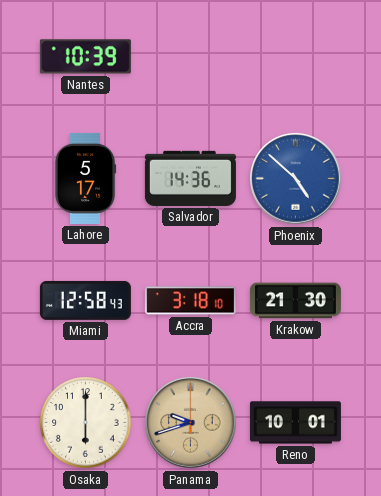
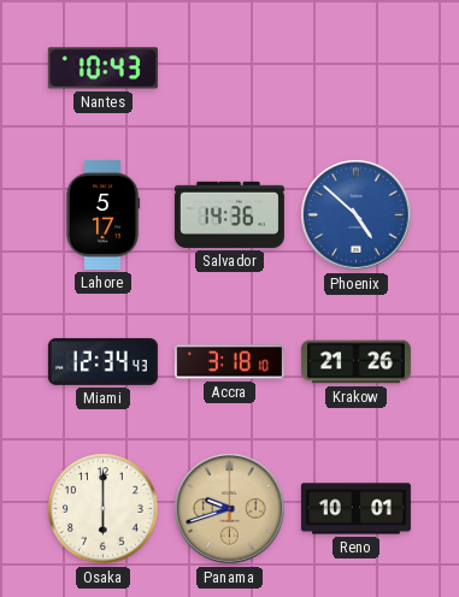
Nantes: 10:39 -> 10:43 (102, 69)
Miami: 12:58 -> 12:34 (102, 361)
Krakow: 21:30 -> 21:26 (355, 362)
